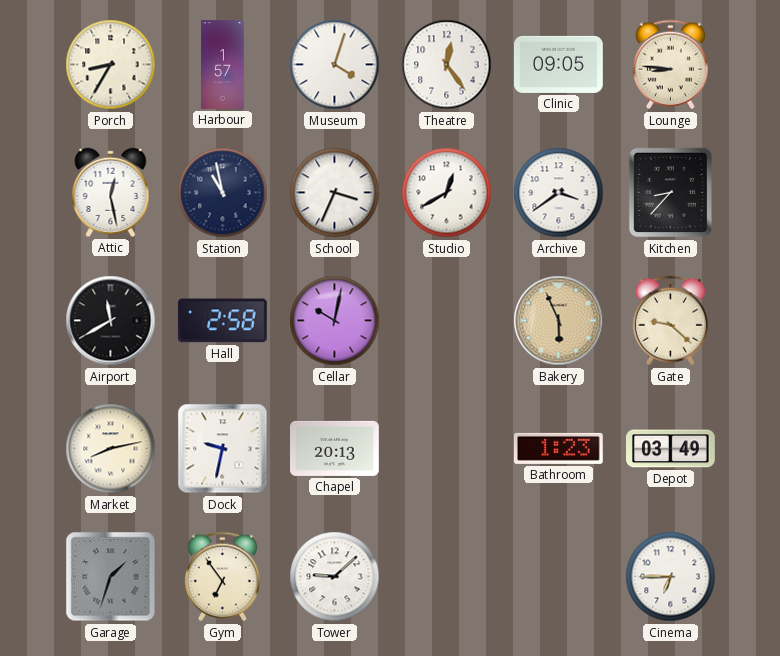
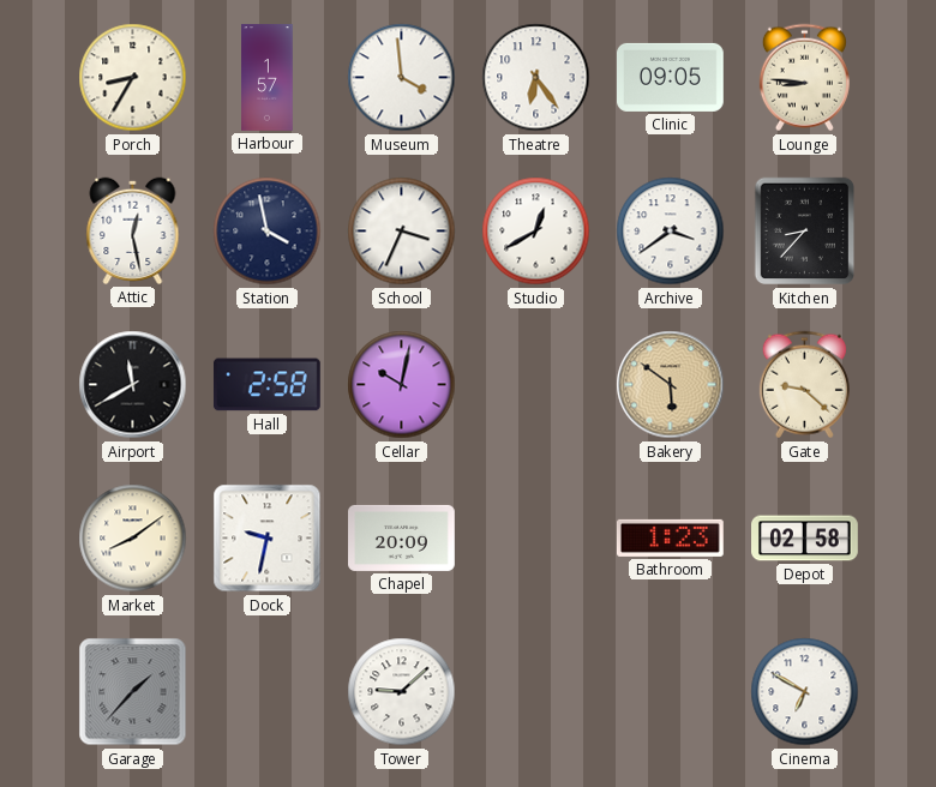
Museum: 4:03 -> 3:59 (402, 78)
Theatre: 12:24 -> 6:24 (536, 78)
Station: 10:58 -> 3:58 (268, 232)
Bakery: 5:56 -> 5:51 (671, 385)
Market: 8:13 -> 8:09 (133, 539)
Chapel: 20:13 -> 20:09 (402, 537)
Depot: 03:49 -> 02:58 (805, 539)
Garage: 1:33 -> 1:37 (133, 692)
Gym: 6:54 -> none (222, 577)
Cinema: 6:45 -> 6:50 (805, 692)
